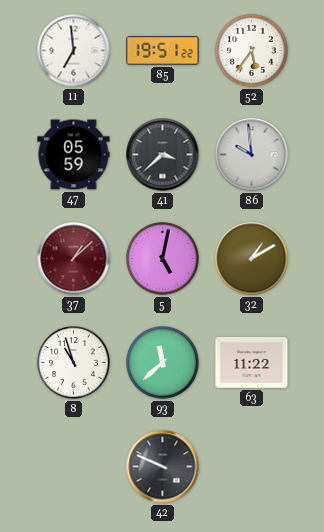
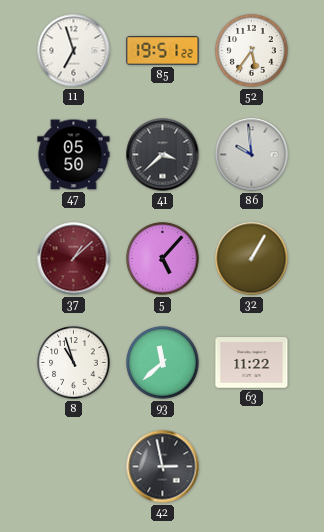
11: 6:59 -> 6:57 (74, 51)
47: 05:59 -> 05:50 (74, 155)
5: 5:02 -> 5:07 (163, 259)
32: 1:10 -> 1:05 (252, 259)
42: 9:49 -> 2:58 (163, 467)
